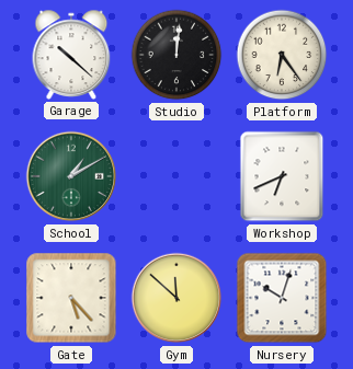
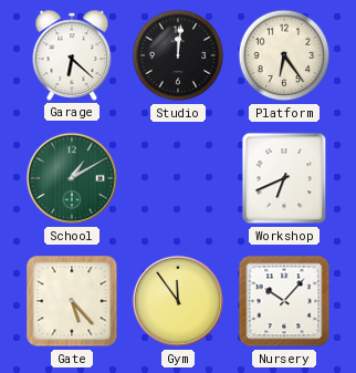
Garage: 10:22 -> 6:22 (72, 55)
Gym: 11:52 -> 11:54 (178, 301)
Nursery: 10:03 -> 10:07 (284, 301)
